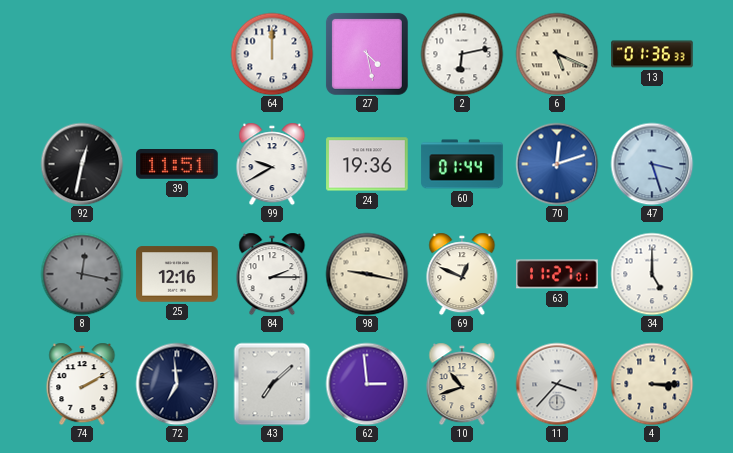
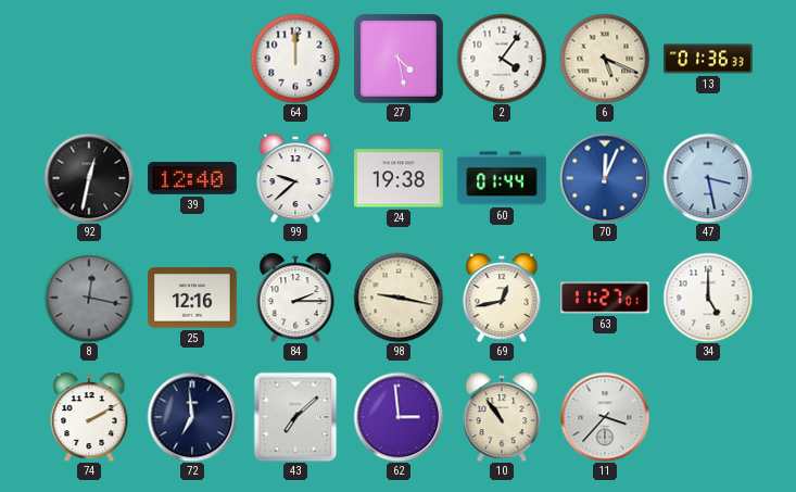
2: 6:13 -> 4:06 (502, 59)
39: 11:51 -> 12:40 (192, 179)
99: 9:40 -> 9:38 (295, 178)
24: 19:36 -> 19:38 (399, 178)
70: 12:12 -> 12:04 (605, 178)
47: 3:27 -> 3:28 (708, 178)
69: 12:49 -> 12:43 (502, 298)
10: 10:42 -> 10:54 (502, 417)
4: 3:15 -> none (652, 384)
